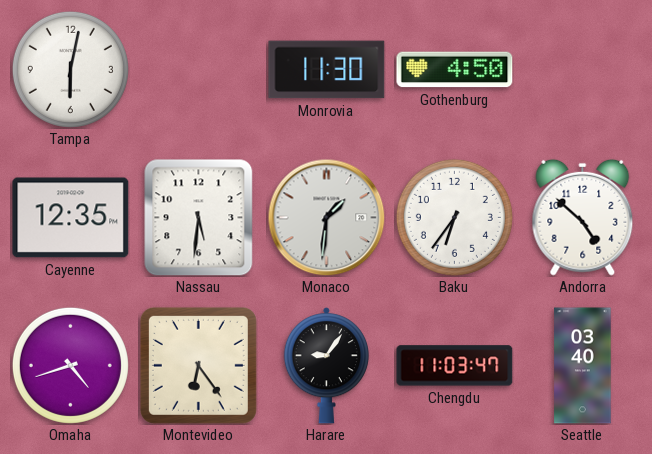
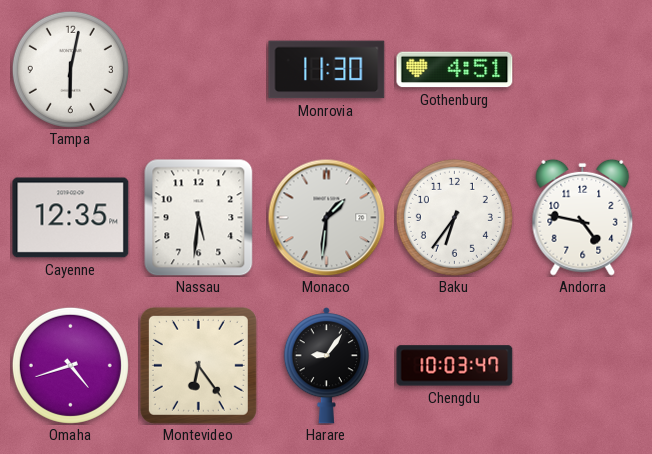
Gothenburg: 4:50 -> 4:51 (455, 70)
Andorra: 4:52 -> 4:47 (583, 217)
Chengdu: 11:03 -> 10:03 (455, 366)
Seattle: 03:40 -> none (583, 366)
